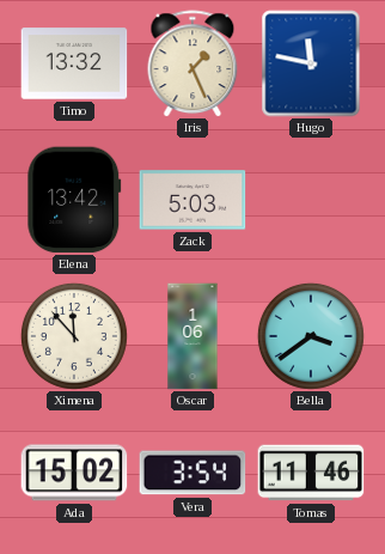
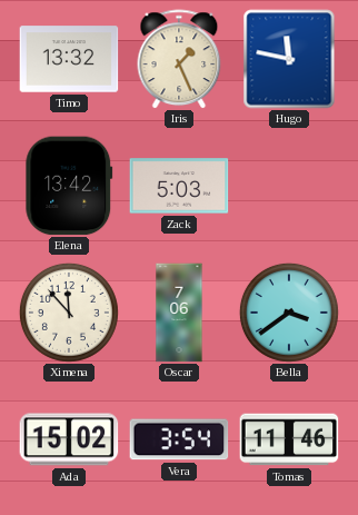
Oscar: 1:06 -> 7:06 (179, 313)
